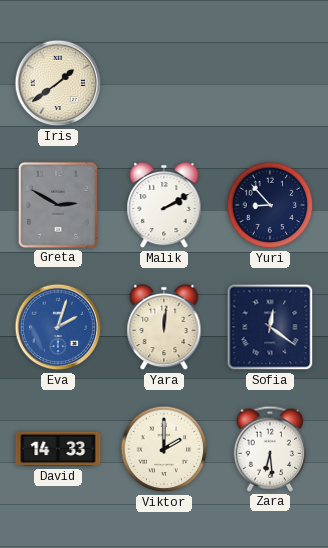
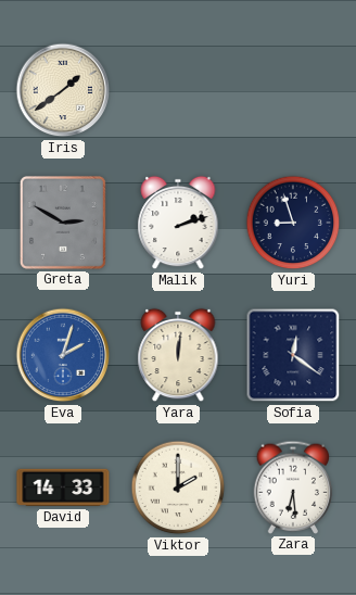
Malik: 2:10 -> 2:12 (178, 223)
Yuri: 8:53 -> 8:57 (293, 223)
